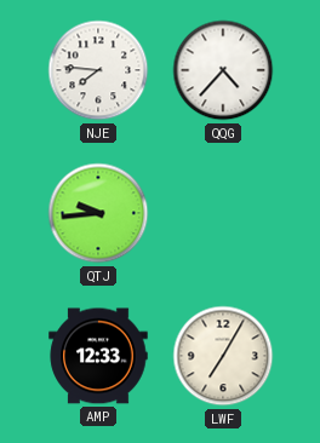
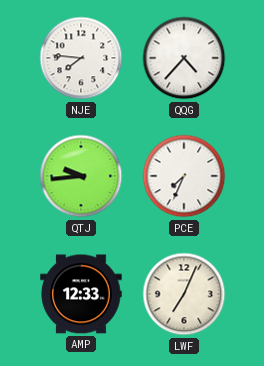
PCE: none -> 7:34 (184, 176)
LWF: 7:05 -> 7:04 (184, 294)
